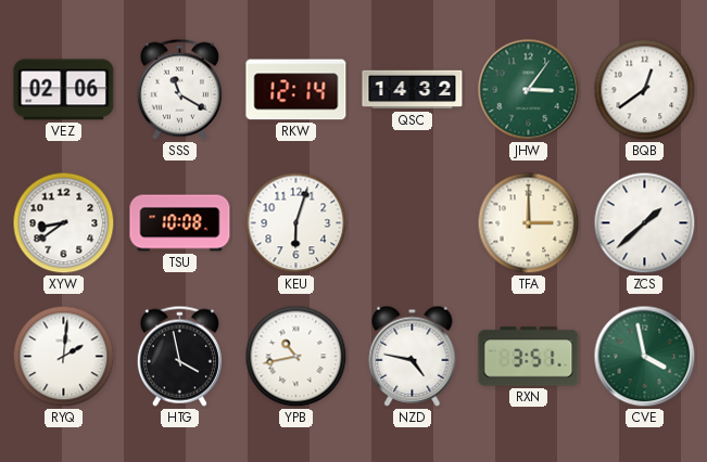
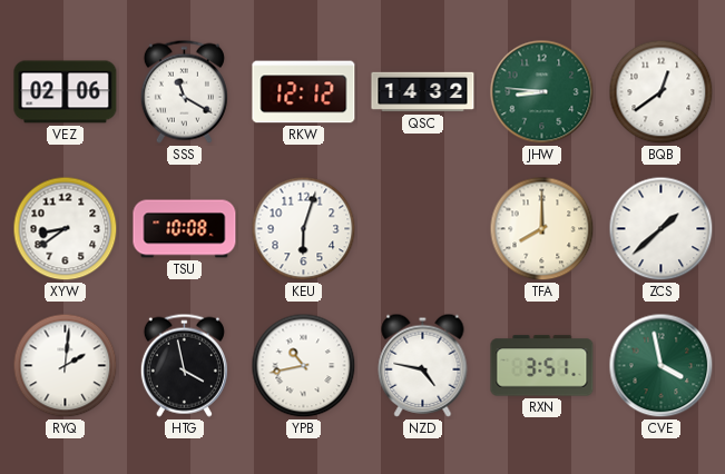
RKW: 12:14 -> 12:12 (304, 92)
JHW: 3:06 -> 8:46 (542, 92)
TFA: 3:00 -> 8:00 (542, 229)
